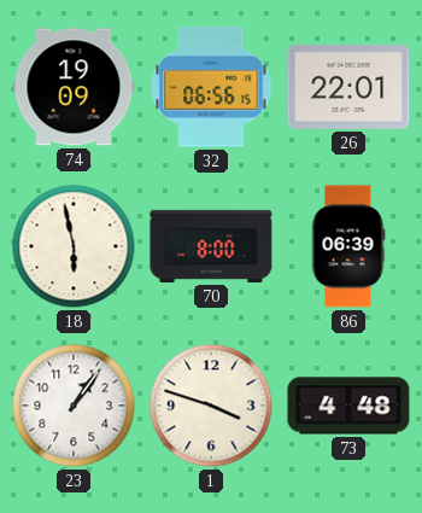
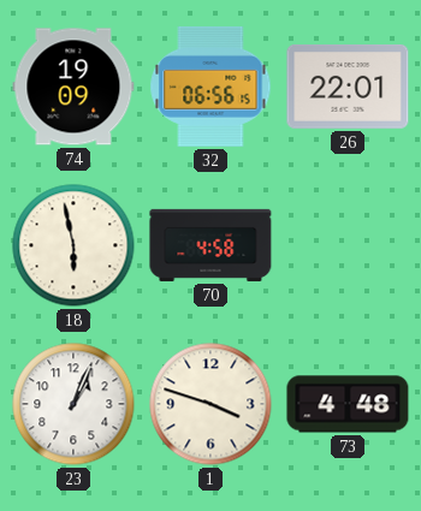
70: 8:00 -> 4:58 (210, 245)
86: 06:39 -> none (348, 246)
23: 1:06 -> 1:04 (73, 404)
